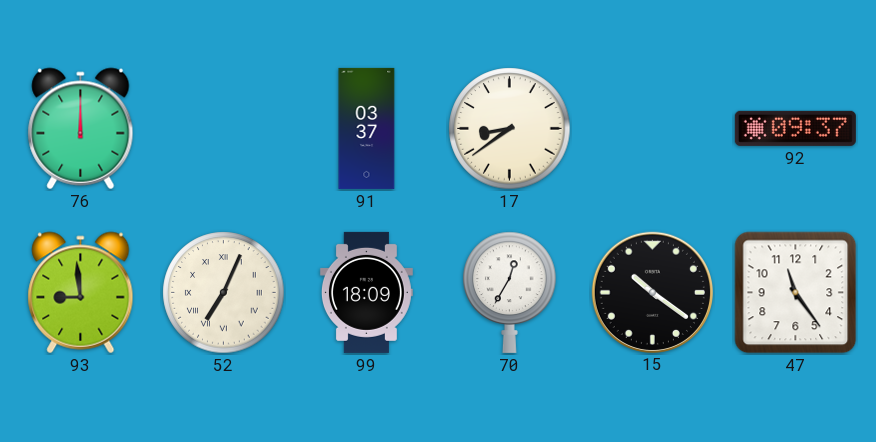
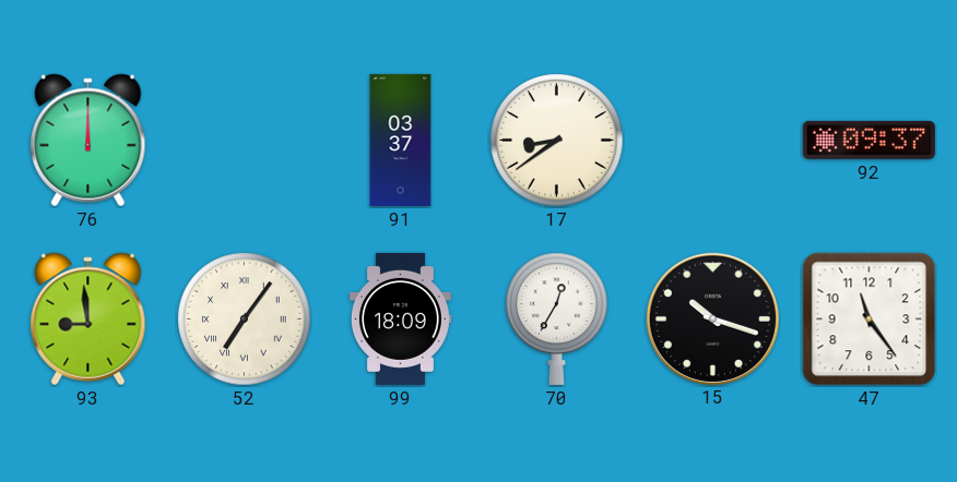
52: 7:04 -> 7:06 (245, 320)
15: 10:21 -> 10:18 (712, 318)
